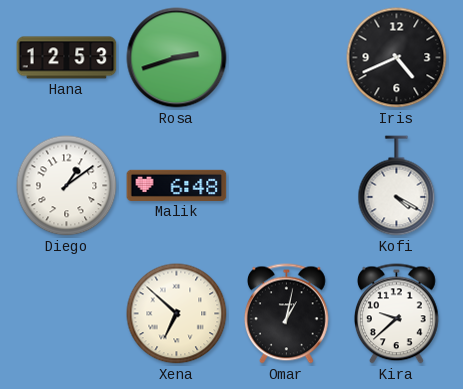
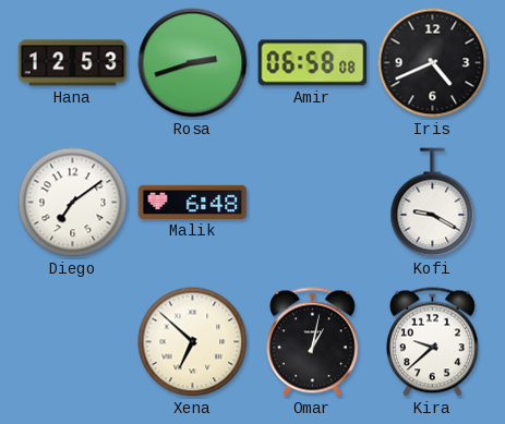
Amir: none -> 06:58 (313, 63)
Diego: 1:09 -> 7:09 (73, 203)
Kofi: 4:20 -> 9:20 (433, 203)
